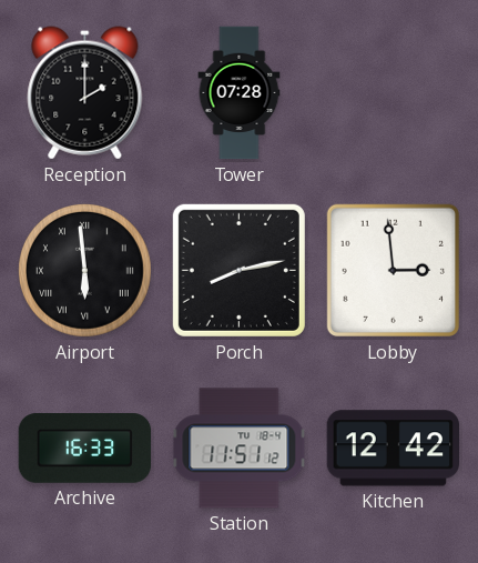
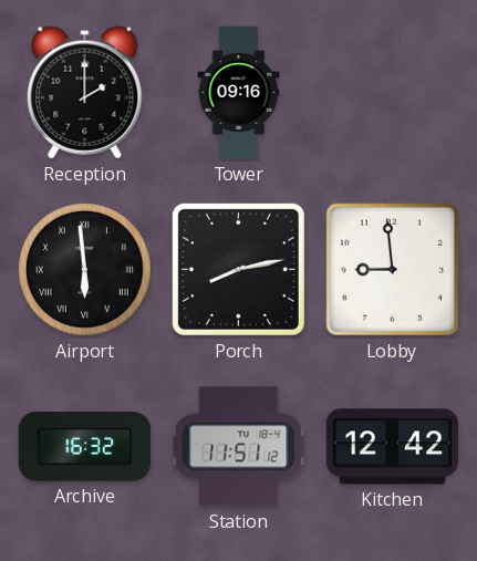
Tower: 07:28 -> 09:16 (239, 93)
Lobby: 2:59 -> 8:59 (392, 269)
Archive: 16:33 -> 16:32 (85, 447)
